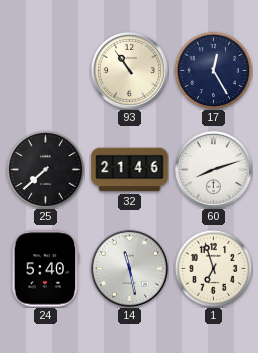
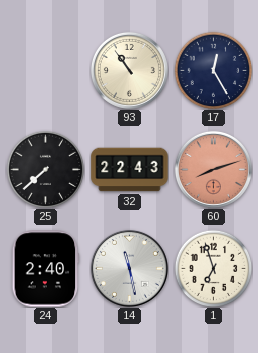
32: 21:46 -> 22:43 (130, 170)
60 dial: white -> salmon (213, 169)
24: 5:40 -> 2:40 (46, 269)
